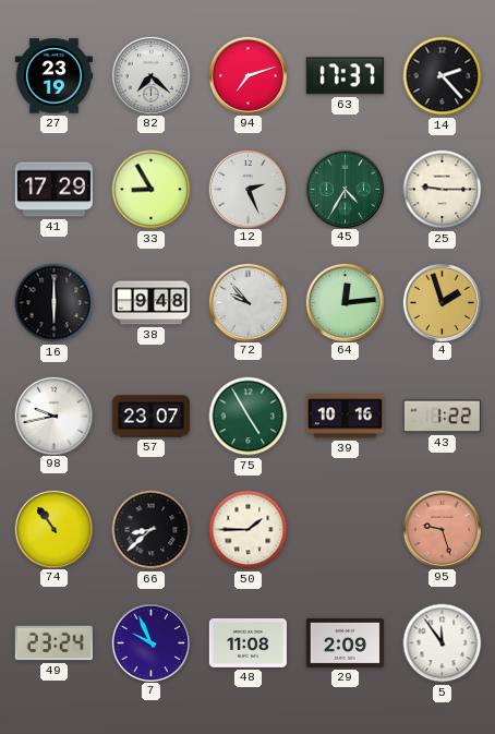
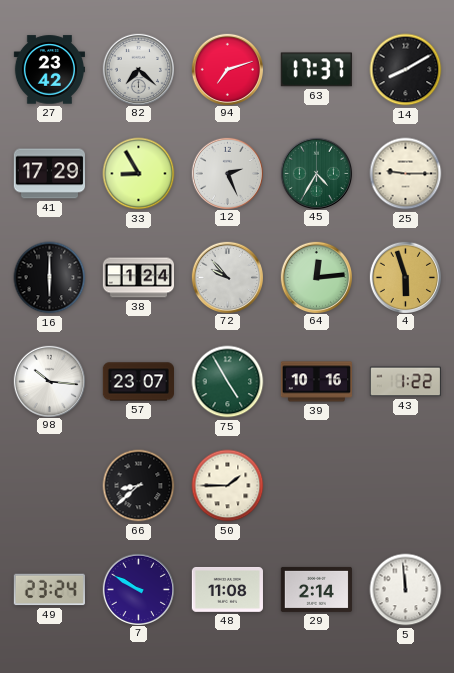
27: 23:19 -> 23:42 (49, 70)
14: 2:23 -> 8:10 (406, 70)
38: 9:48 -> 1:24 (138, 278)
4: 1:57 -> 5:57 (405, 277)
98: 9:43 -> 10:16 (49, 381)
74: 10:54 -> none (53, 529)
95: 9:27 -> none (442, 529)
7: 9:56 -> 9:50 (138, 589)
29: 2:09 -> 2:14 (316, 589)
5: 11:54 -> 11:59 (406, 590)
